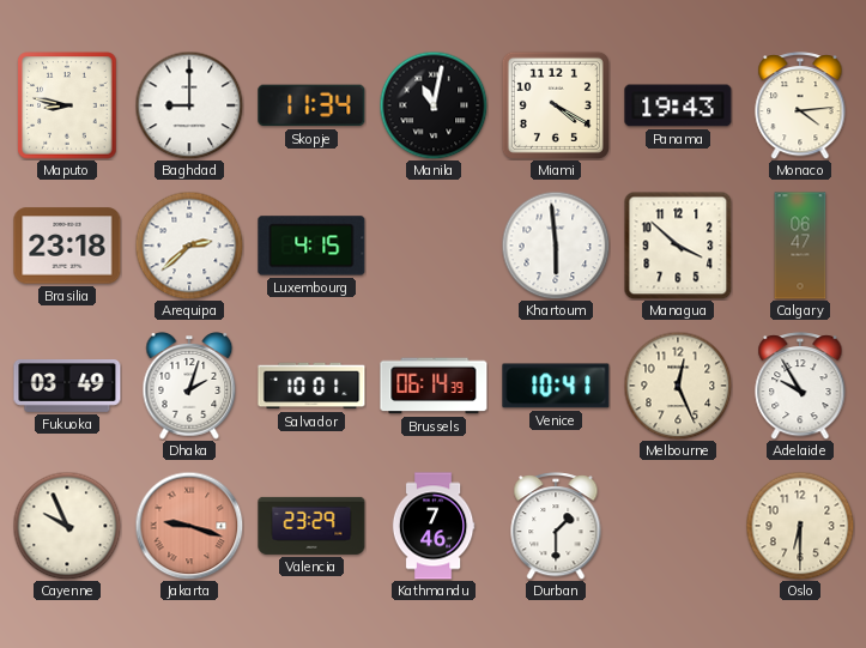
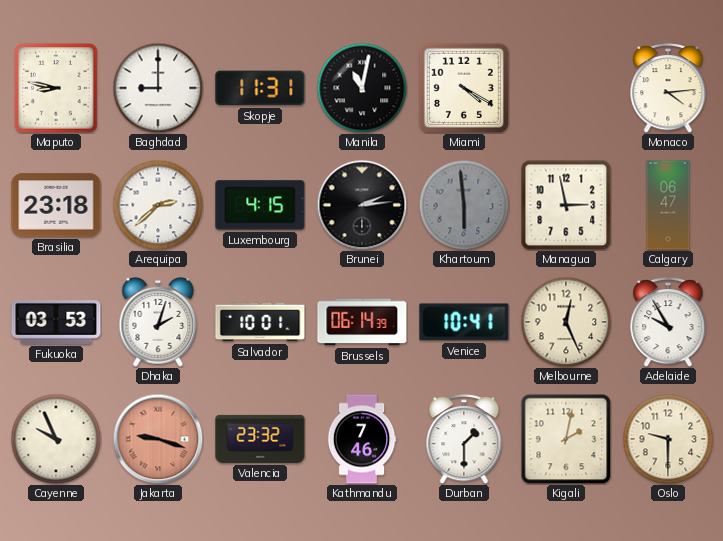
Skopje: 11:34 -> 11:31 (260, 88)
Panama: 19:43 -> none (678, 105)
Brunei: none -> 2:14 (362, 205)
Khartoum dial: white -> grey (464, 205)
Managua: 3:52 -> 2:58 (566, 205)
Fukuoka: 03:49 -> 03:53 (56, 323)
Valencia: 23:29 -> 23:32 (260, 439)
Kigali: none -> 2:02 (566, 439)
Oslo: 6:30 -> 9:30 (668, 439)
